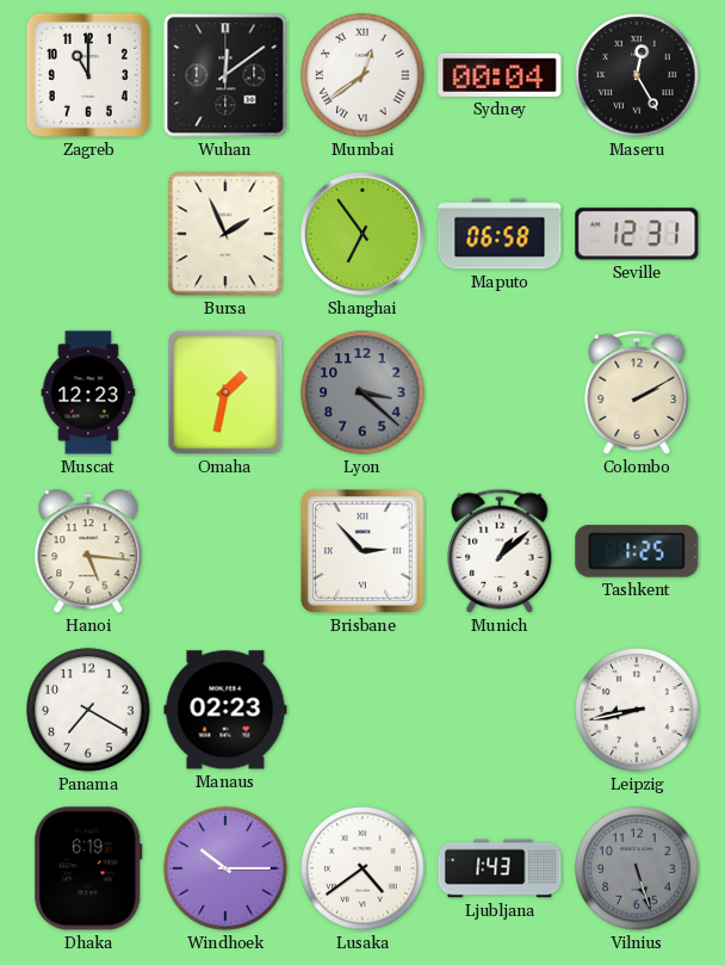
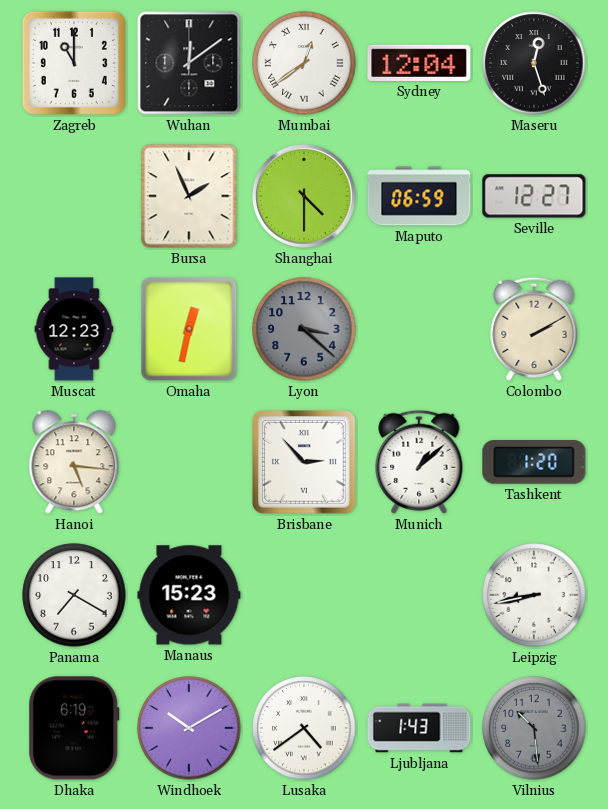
Sydney: 00:04 -> 12:04 (419, 63)
Maseru: 12:25 -> 12:27 (534, 63)
Shanghai: 6:54 -> 4:30 (304, 196)
Maputo: 06:58 -> 06:59 (419, 196)
Seville: 12:31 -> 12:27 (534, 196)
Omaha: 1:32 -> 12:32 (189, 329)
Tashkent: 1:25 -> 1:20 (534, 462)
Manaus: 02:23 -> 15:23 (189, 595)
Windhoek: 10:15 -> 10:10 (189, 728)
Vilnius: 5:27 -> 10:29 (534, 728)
